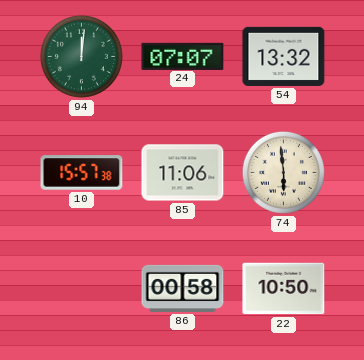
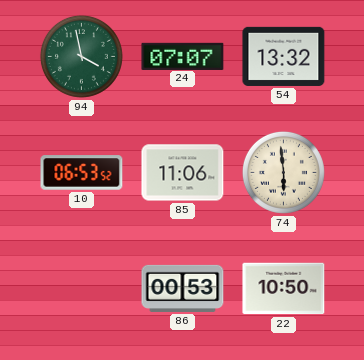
94: 12:01 -> 3:58 (81, 56)
10: 15:57 -> 06:53 (82, 173)
86: 00:58 -> 00:53 (183, 288)
